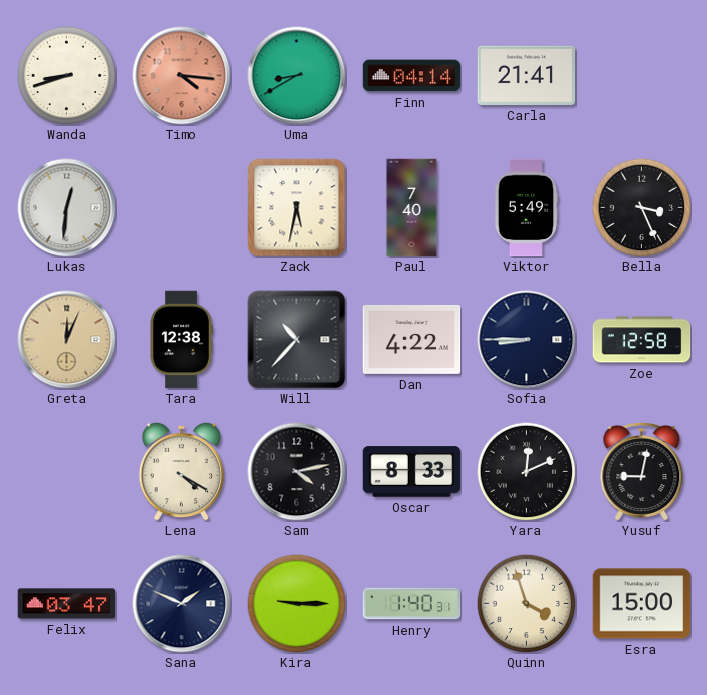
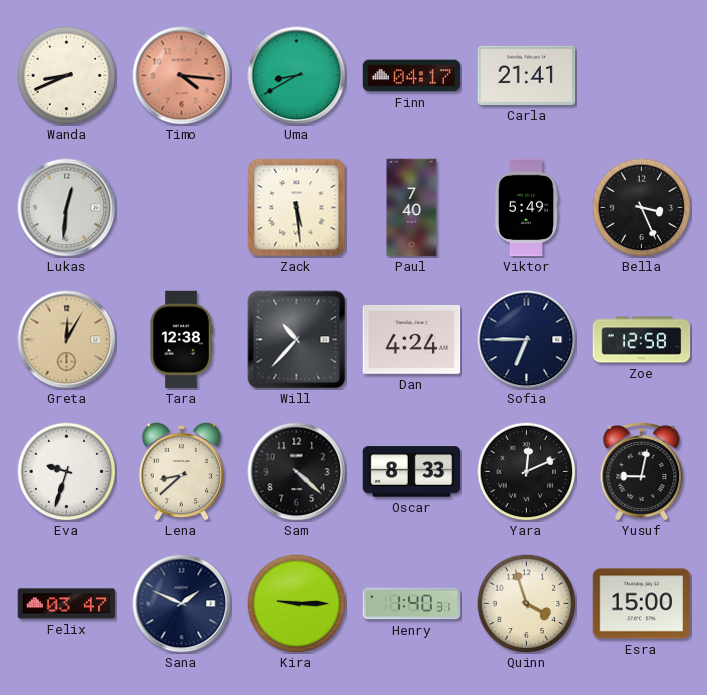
Wanda: 8:42 -> 8:41 (67, 76)
Finn: 04:14 -> 04:17 (412, 76)
Zack: 5:32 -> 5:29 (297, 208)
Greta: 12:04 -> 12:05 (67, 340)
Dan: 4:22 -> 4:24 (412, 339)
Sofia: 8:45 -> 6:45 (527, 340)
Eva: none -> 9:33 (67, 472)
Lena: 4:20 -> 8:38 (182, 471)
Sam: 4:13 -> 4:22 (297, 472)
